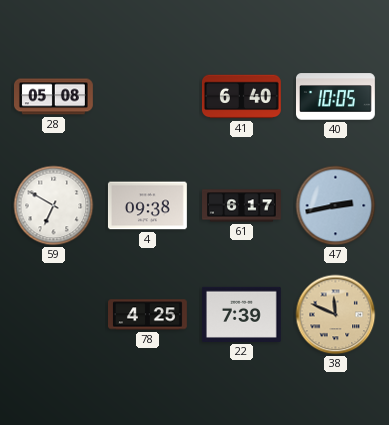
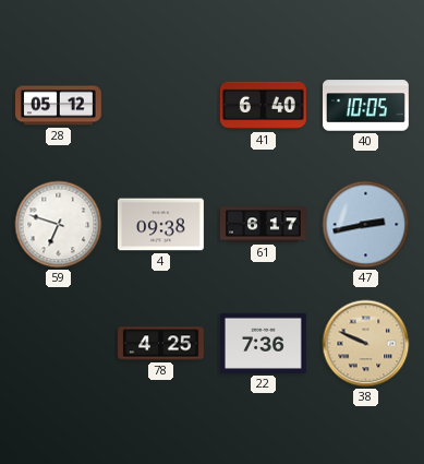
28: 05:08 -> 05:12 (59, 106)
59: 6:50 -> 6:48 (59, 225)
22: 7:39 -> 7:36 (263, 343)
38: 11:49 -> 9:49 (366, 344)
